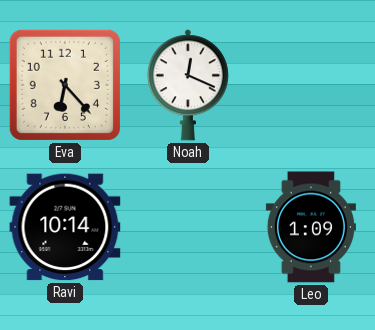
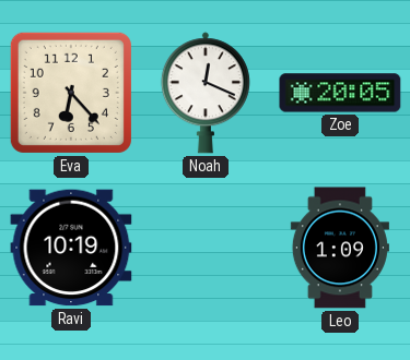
Zoe: none -> 20:05 (340, 93)
Ravi: 10:14 -> 10:19 (71, 248)
